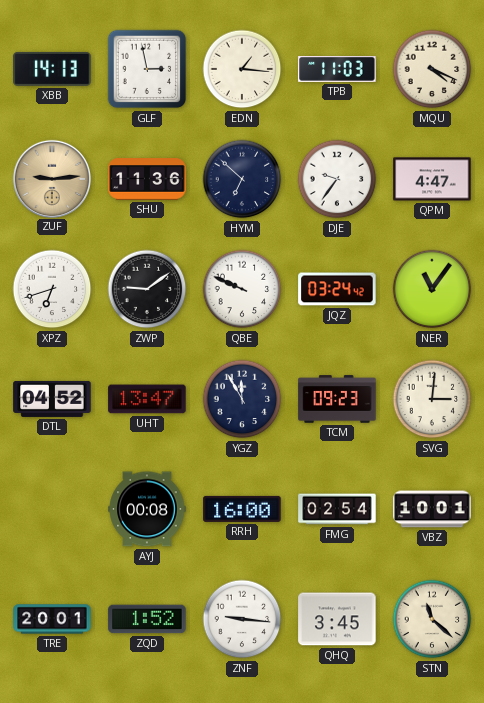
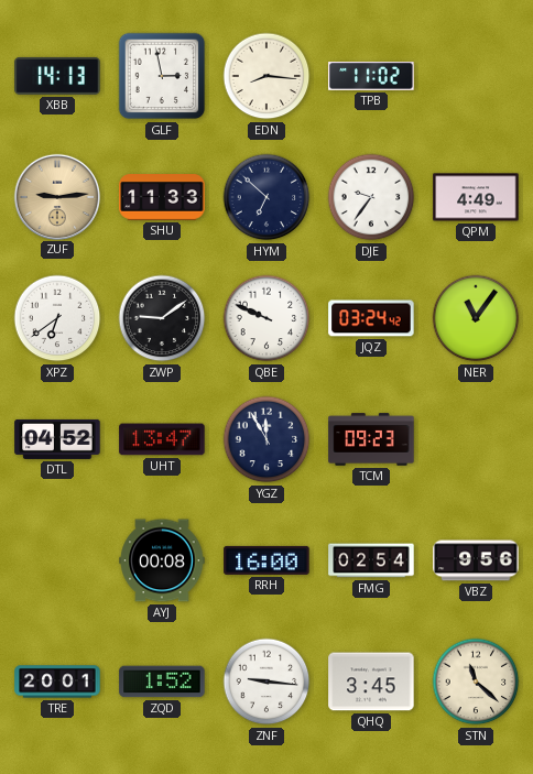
EDN: 1:16 -> 8:16 (266, 76)
TPB: 11:03 -> 11:02 (371, 77)
MQU: 4:19 -> none (432, 69)
SHU: 11:36 -> 11:33 (162, 197)
QPM: 4:47 -> 4:49 (476, 197)
XPZ: 6:42 -> 6:39 (57, 318)
SVG: 3:01 -> none (432, 399)
VBZ: 10:01 -> 9:56 (476, 560)
